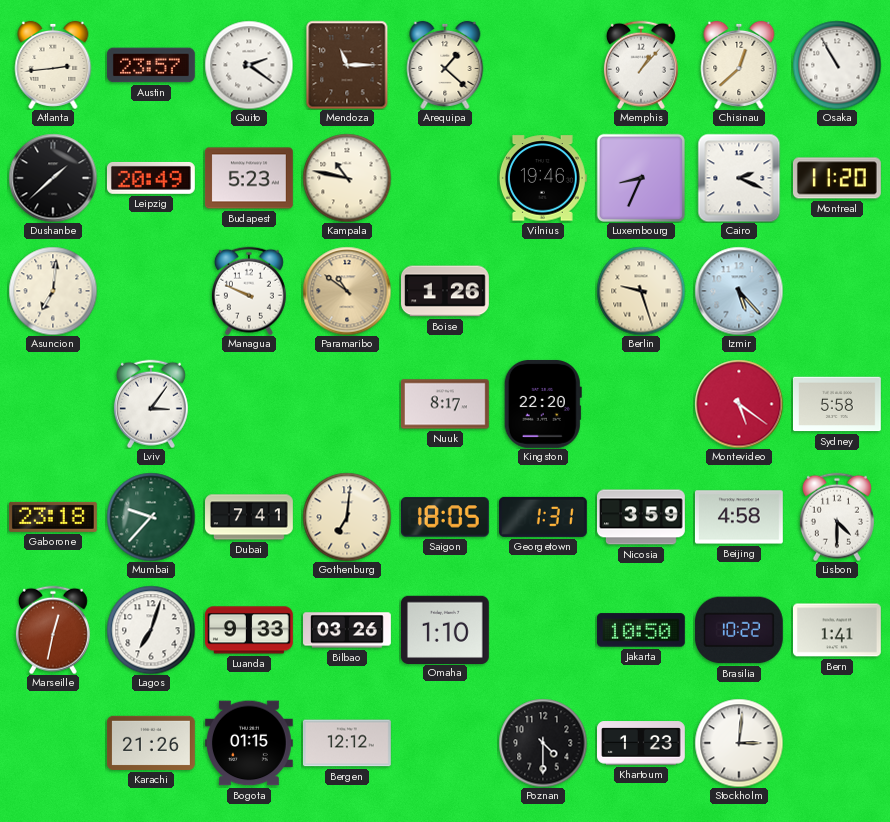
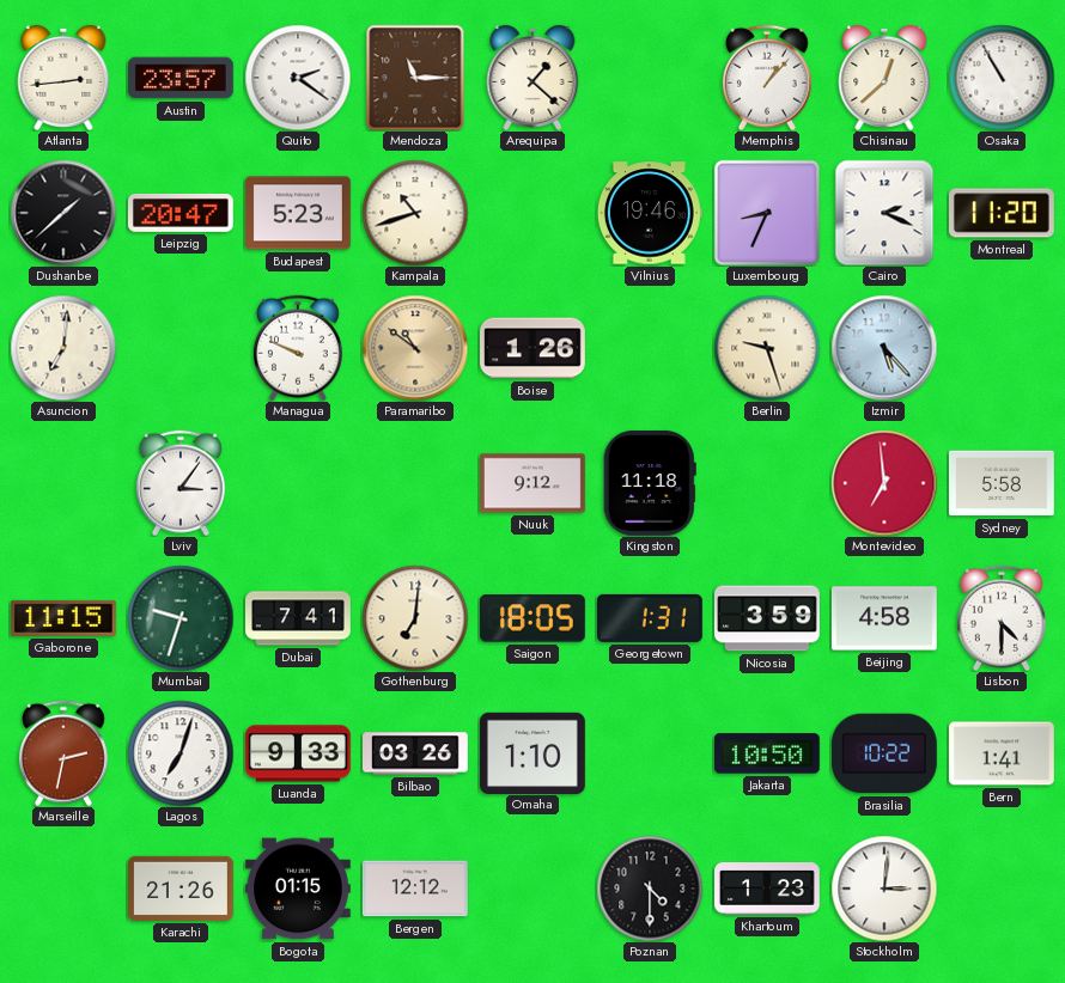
Leipzig: 20:49 -> 20:47 (181, 213)
Kampala: 10:47 -> 10:42 (415, 213)
Nuuk: 8:17 -> 9:12 (532, 483)
Kingston: 22:20 -> 11:18 (650, 483)
Montevideo: 5:21 -> 6:59 (884, 483)
Gaborone: 23:18 -> 11:15 (63, 618)
Mumbai: 9:37 -> 9:33 (181, 618)
Marseille: 12:32 -> 2:32 (63, 753)
